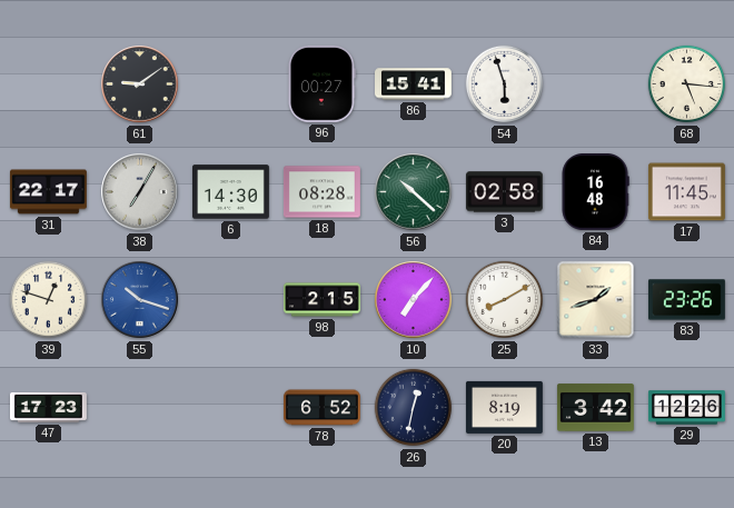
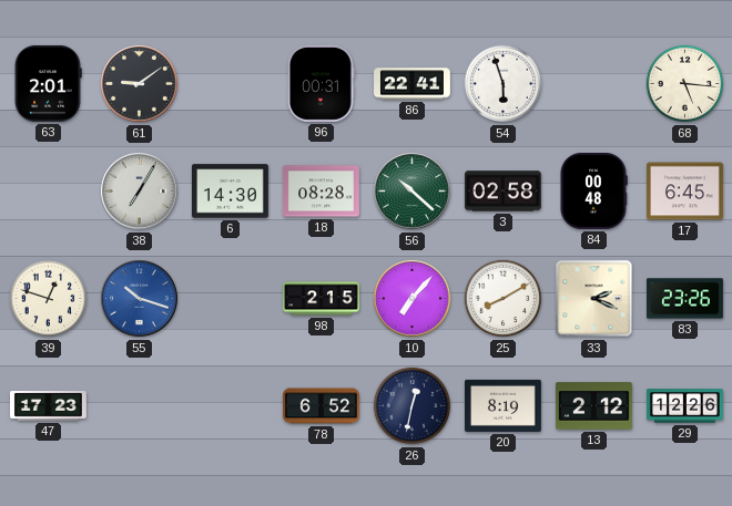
63: none -> 2:01 (48, 83)
96: 00:27 -> 00:31 (322, 83)
86: 15:41 -> 22:41 (413, 84)
31: 22:17 -> none (48, 192)
84: 16:48 -> 00:48 (593, 190)
17: 11:45 -> 6:45 (684, 192)
33: 1:42 -> 2:19 (594, 299)
13: 3:42 -> 2:12 (593, 406)
